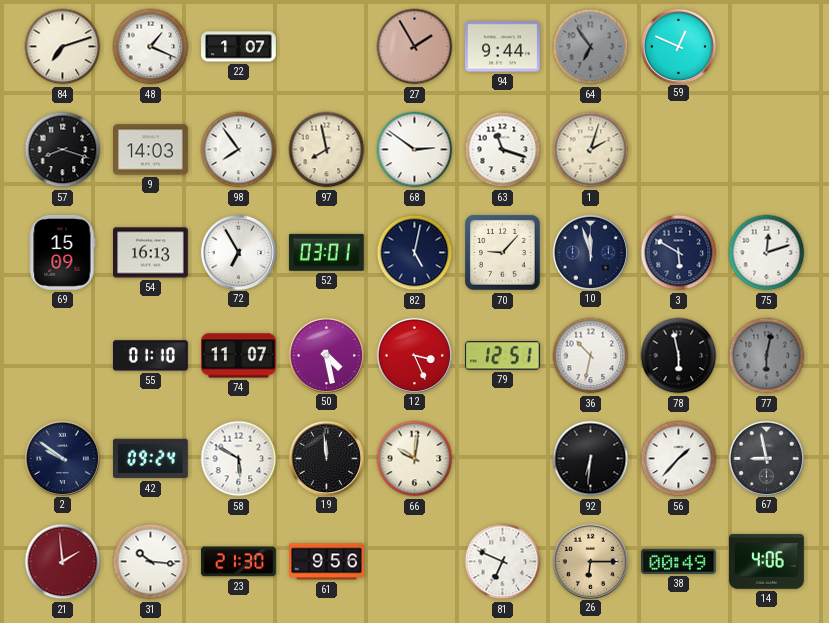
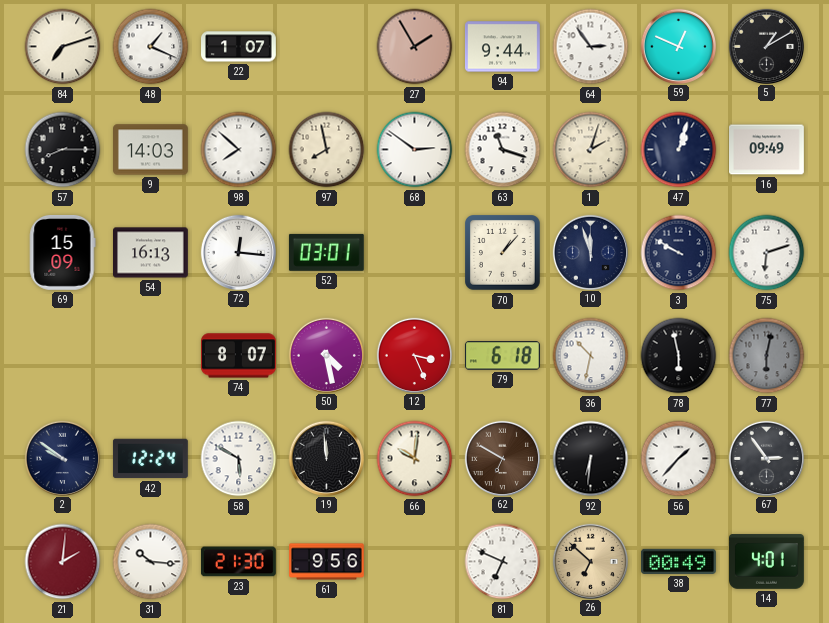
64: 6:54 -> 2:54 (591, 47)
64 dial: grey -> white (591, 47)
5: none -> 1:10 (766, 46)
57: 8:18 -> 8:15 (63, 150)
98: 7:54 -> 7:52 (239, 150)
47: none -> 1:03 (679, 150)
16: none -> 09:49 (767, 150)
72: 6:55 -> 12:16 (238, 252)
82: 5:02 -> none (415, 253)
70: 9:07 -> 1:07 (503, 253)
3: 5:50 -> 9:50 (679, 253)
75: 12:12 -> 6:12 (767, 253)
55: 01:10 -> none (150, 356)
74: 11:07 -> 8:07 (239, 356)
79: 12:51 -> 6:18 (502, 356)
42: 09:24 -> 12:24 (150, 459)
62: none -> 6:50 (502, 458)
67: 8:58 -> 2:54 (766, 458)
21: 1:59 -> 2:01 (63, 562)
26: 6:15 -> 6:52 (590, 561)
14: 4:06 -> 4:01 (767, 562)
